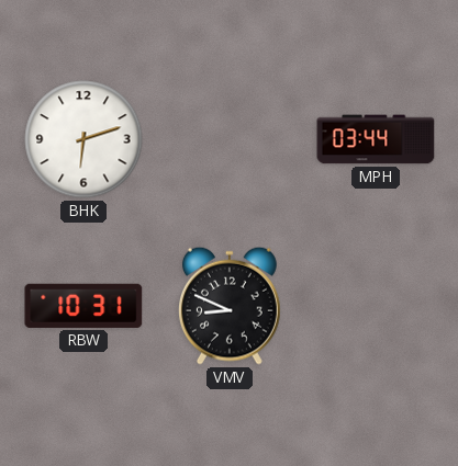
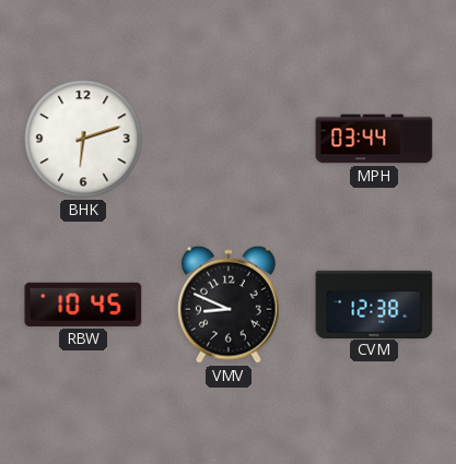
RBW: 10:31 -> 10:45 (83, 305)
CVM: none -> 12:38 (374, 304)
